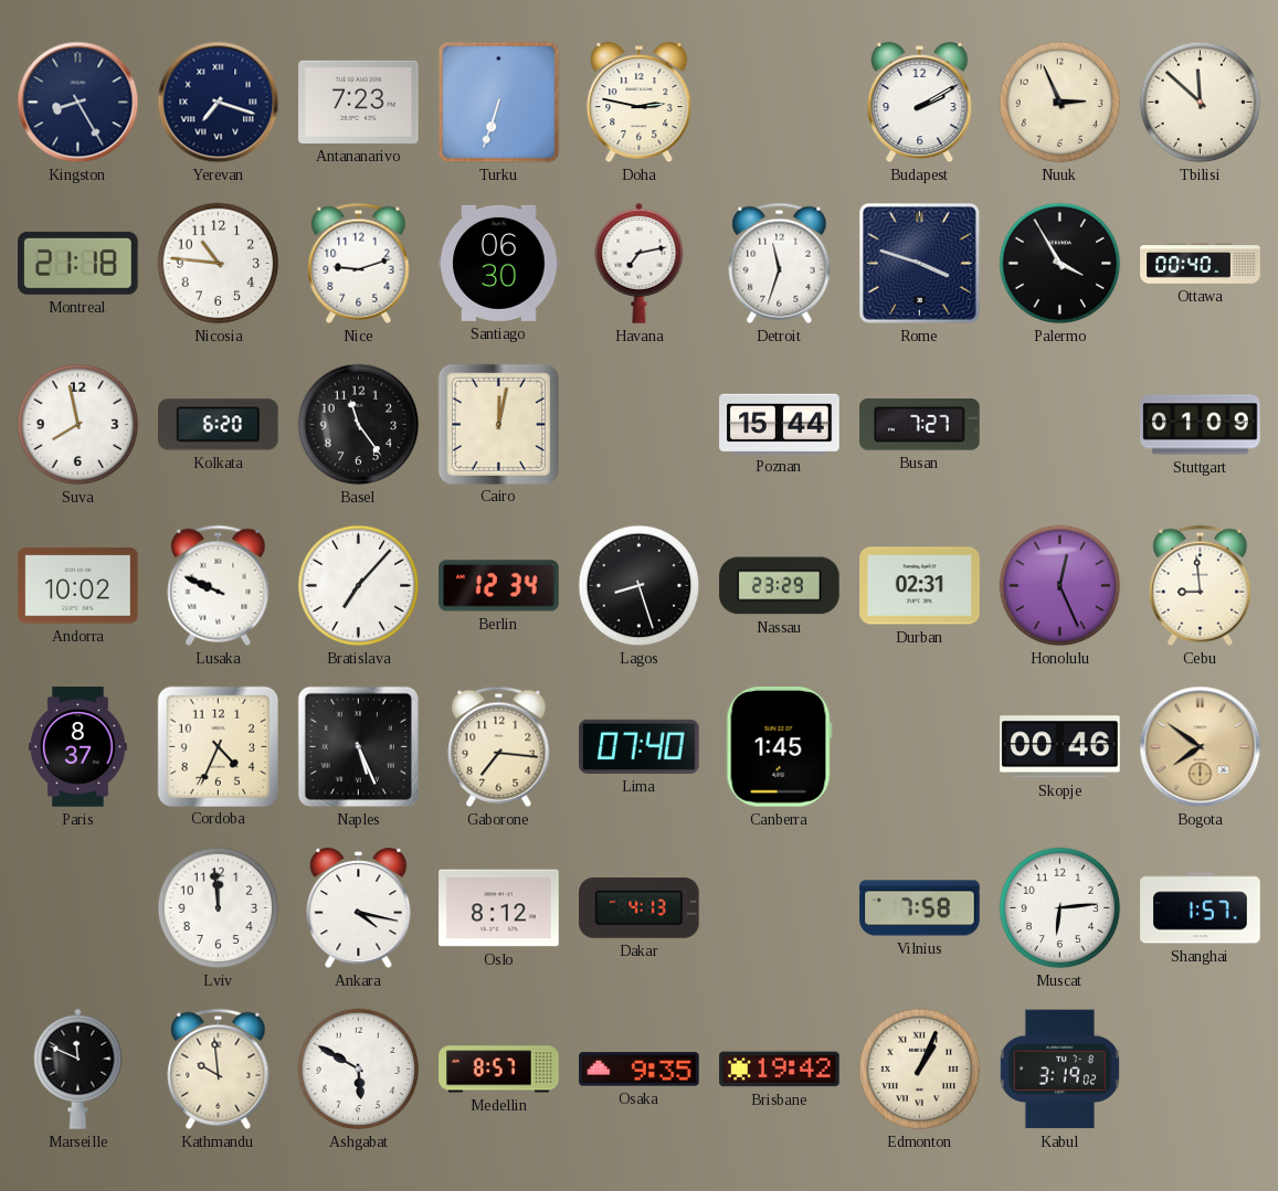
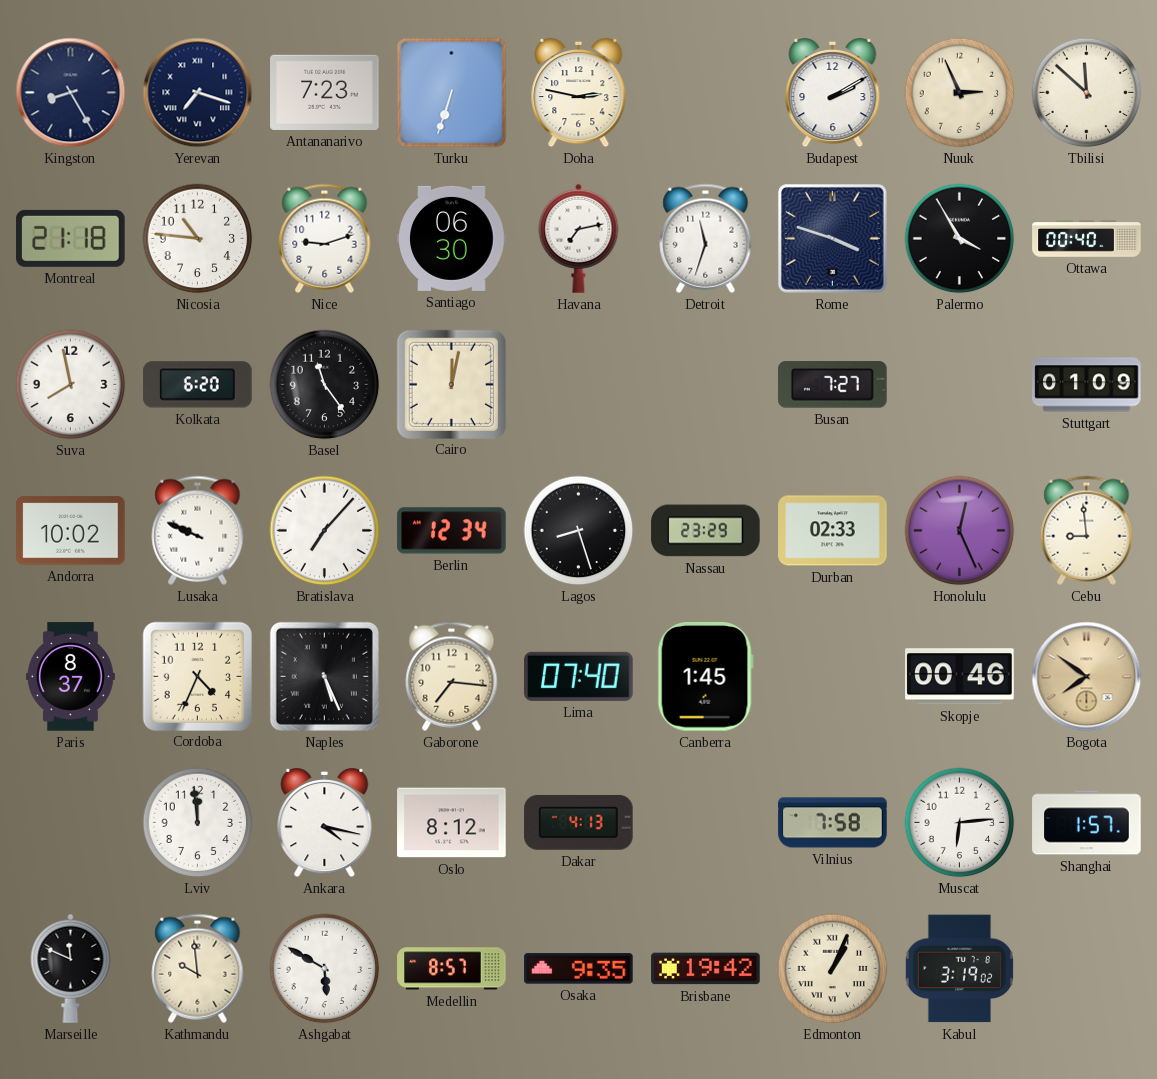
Poznan: 15:44 -> none (780, 424)
Durban: 02:31 -> 02:33 (833, 531)
